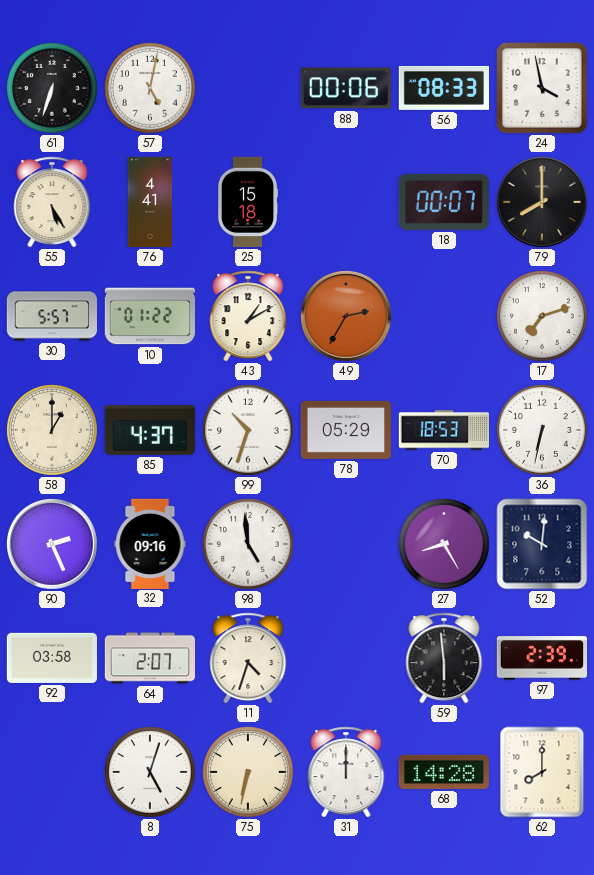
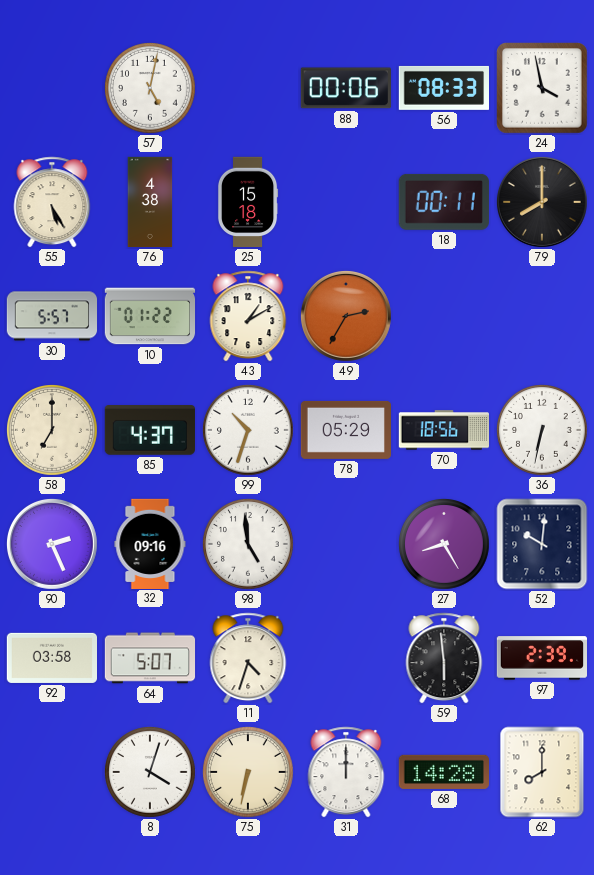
61: 6:33 -> none (53, 89)
76: 4:41 -> 4:38 (150, 202)
18: 00:07 -> 00:11 (444, 202)
17: 7:12 -> none (543, 317)
58: 1:00 -> 7:00 (53, 431)
70: 18:53 -> 18:56 (443, 430)
64: 2:07 -> 5:07 (150, 658)
8: 5:03 -> 4:03 (151, 773)
